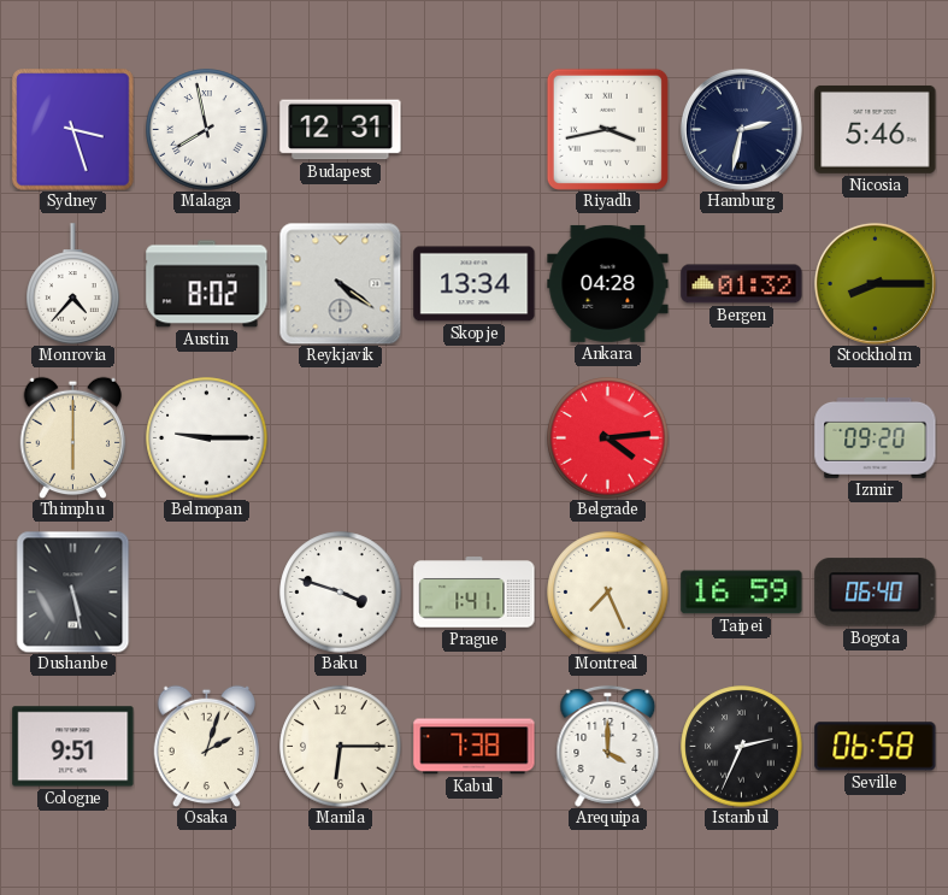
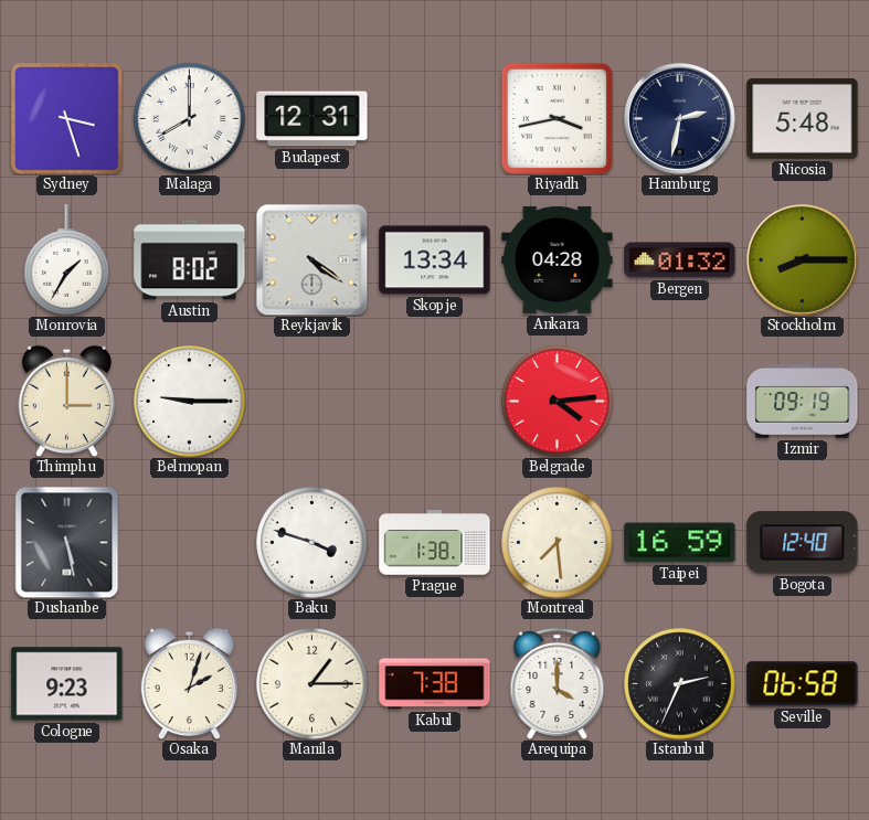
Malaga: 7:58 -> 8:00 (190, 119)
Nicosia: 5:46 -> 5:48 (803, 118)
Monrovia: 4:37 -> 1:35 (67, 260)
Thimphu: 6:00 -> 3:00 (67, 401)
Izmir: 09:20 -> 09:19 (803, 401)
Prague: 1:41 -> 1:38 (435, 543)
Montreal: 7:26 -> 7:29 (558, 543)
Bogota: 06:40 -> 12:40 (803, 543)
Cologne: 9:51 -> 9:23 (67, 684)
Manila: 6:15 -> 1:15 (312, 684)
